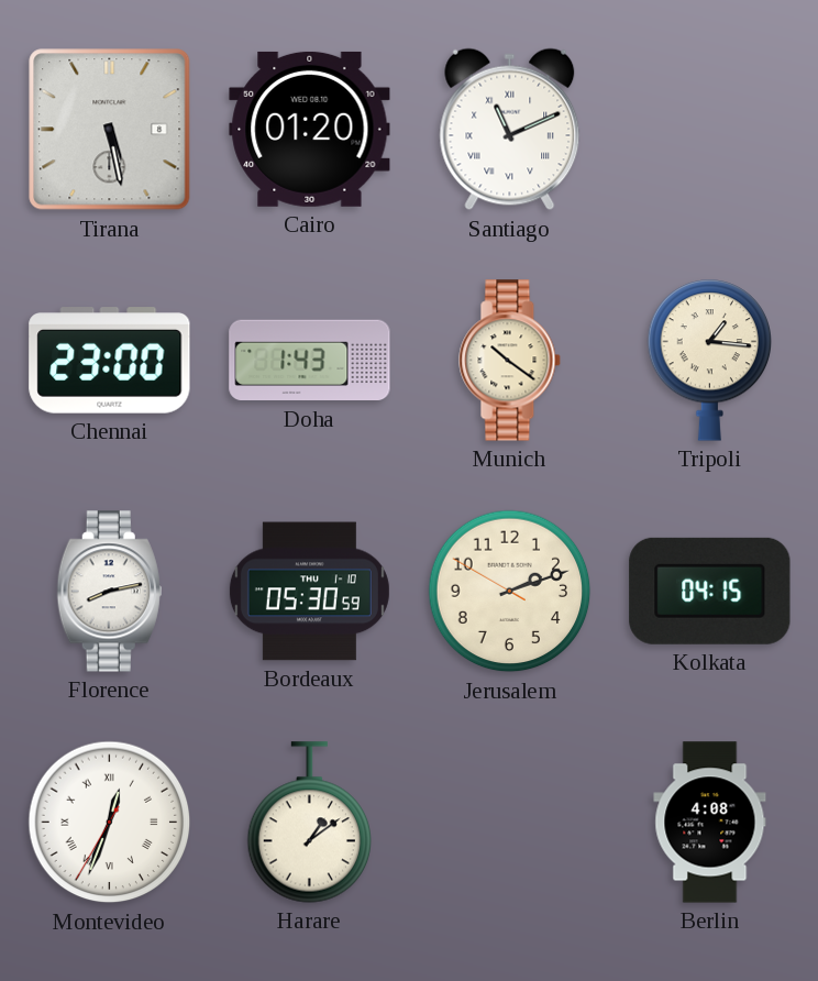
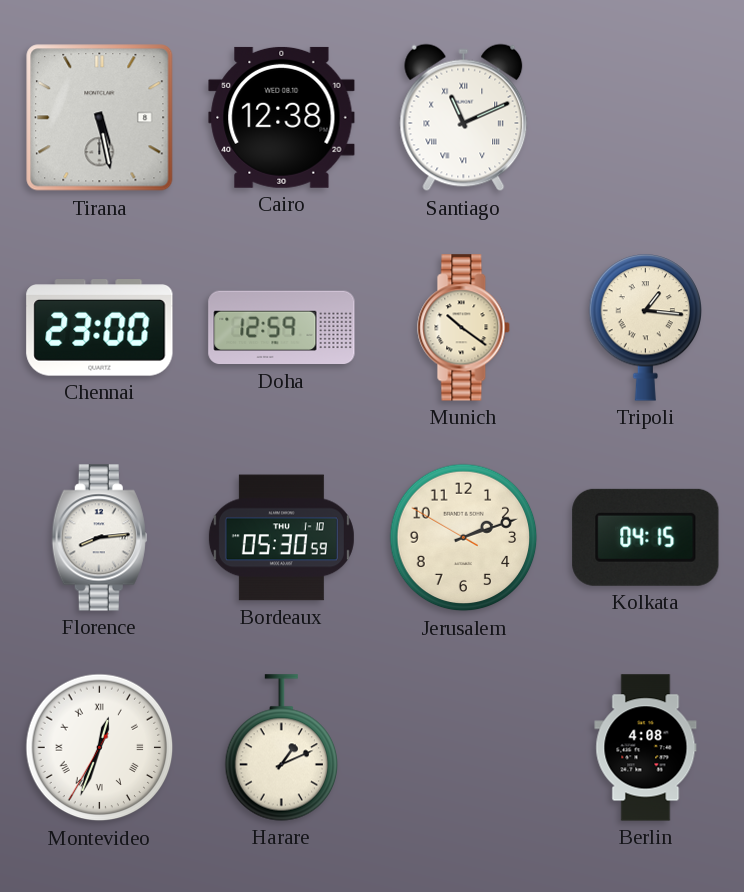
Cairo: 01:20 -> 12:38 (282, 117)
Doha: 1:43 -> 12:59 (282, 328)
Florence: 8:13 -> 8:14 (99, 538)
Harare: 1:09 -> 1:11 (282, 748)
